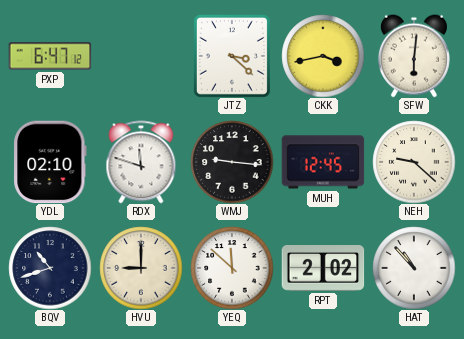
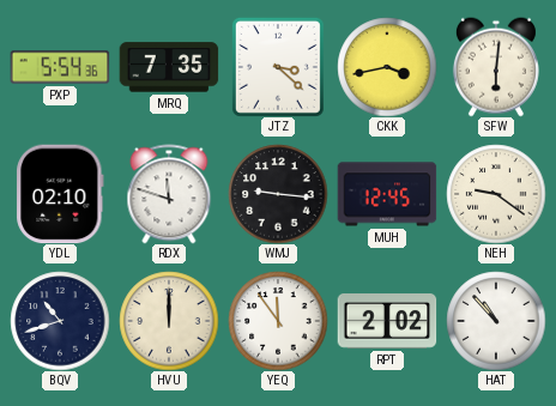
PXP: 6:47 -> 5:54 (60, 67)
MRQ: none -> 7:35 (169, 67)
NEH: 9:22 -> 9:21 (496, 194)
HVU: 9:00 -> 12:00 (169, 321)
YEQ: 11:52 -> 11:54 (278, 321)
